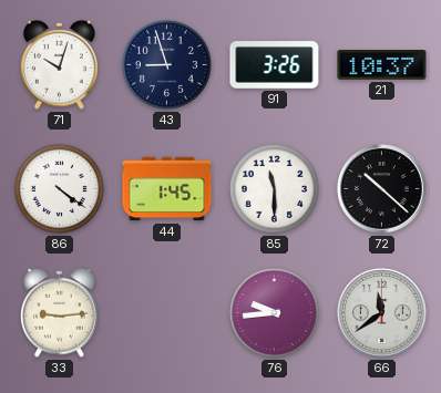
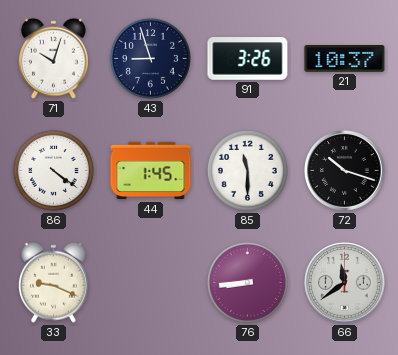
72: 10:22 -> 10:18 (345, 171)
33: 9:14 -> 9:19 (53, 282)
76: 9:44 -> 8:44 (247, 282)
